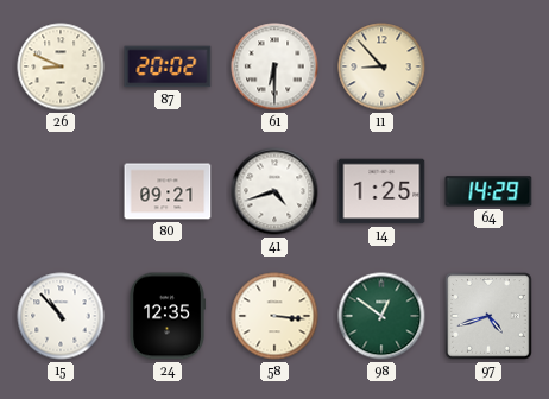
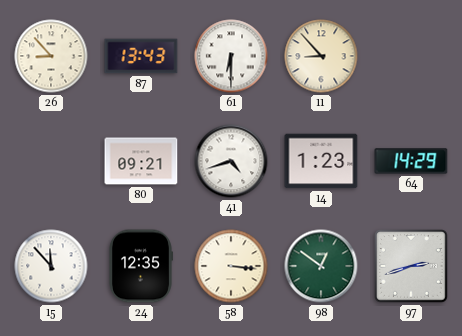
26: 8:49 -> 8:53 (51, 56)
87: 20:02 -> 13:43 (141, 56)
14: 1:25 -> 1:23 (321, 161)
15: 10:53 -> 11:53 (51, 266)
97: 4:42 -> 2:42 (411, 266)
